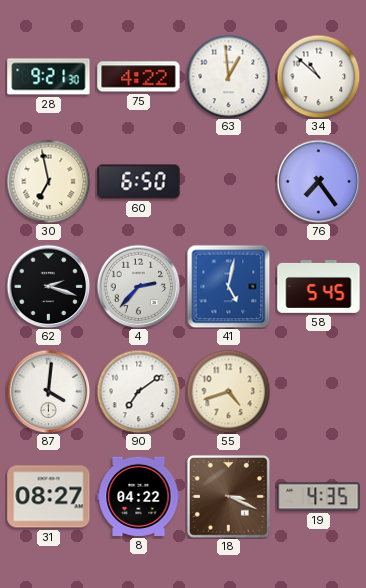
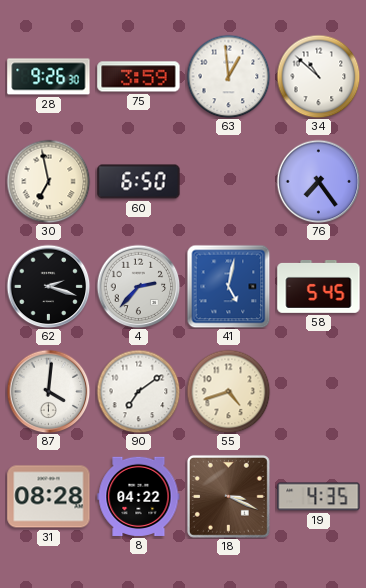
28: 9:21 -> 9:26 (49, 77)
75: 4:22 -> 3:59 (139, 77)
31: 08:27 -> 08:28 (49, 497)
